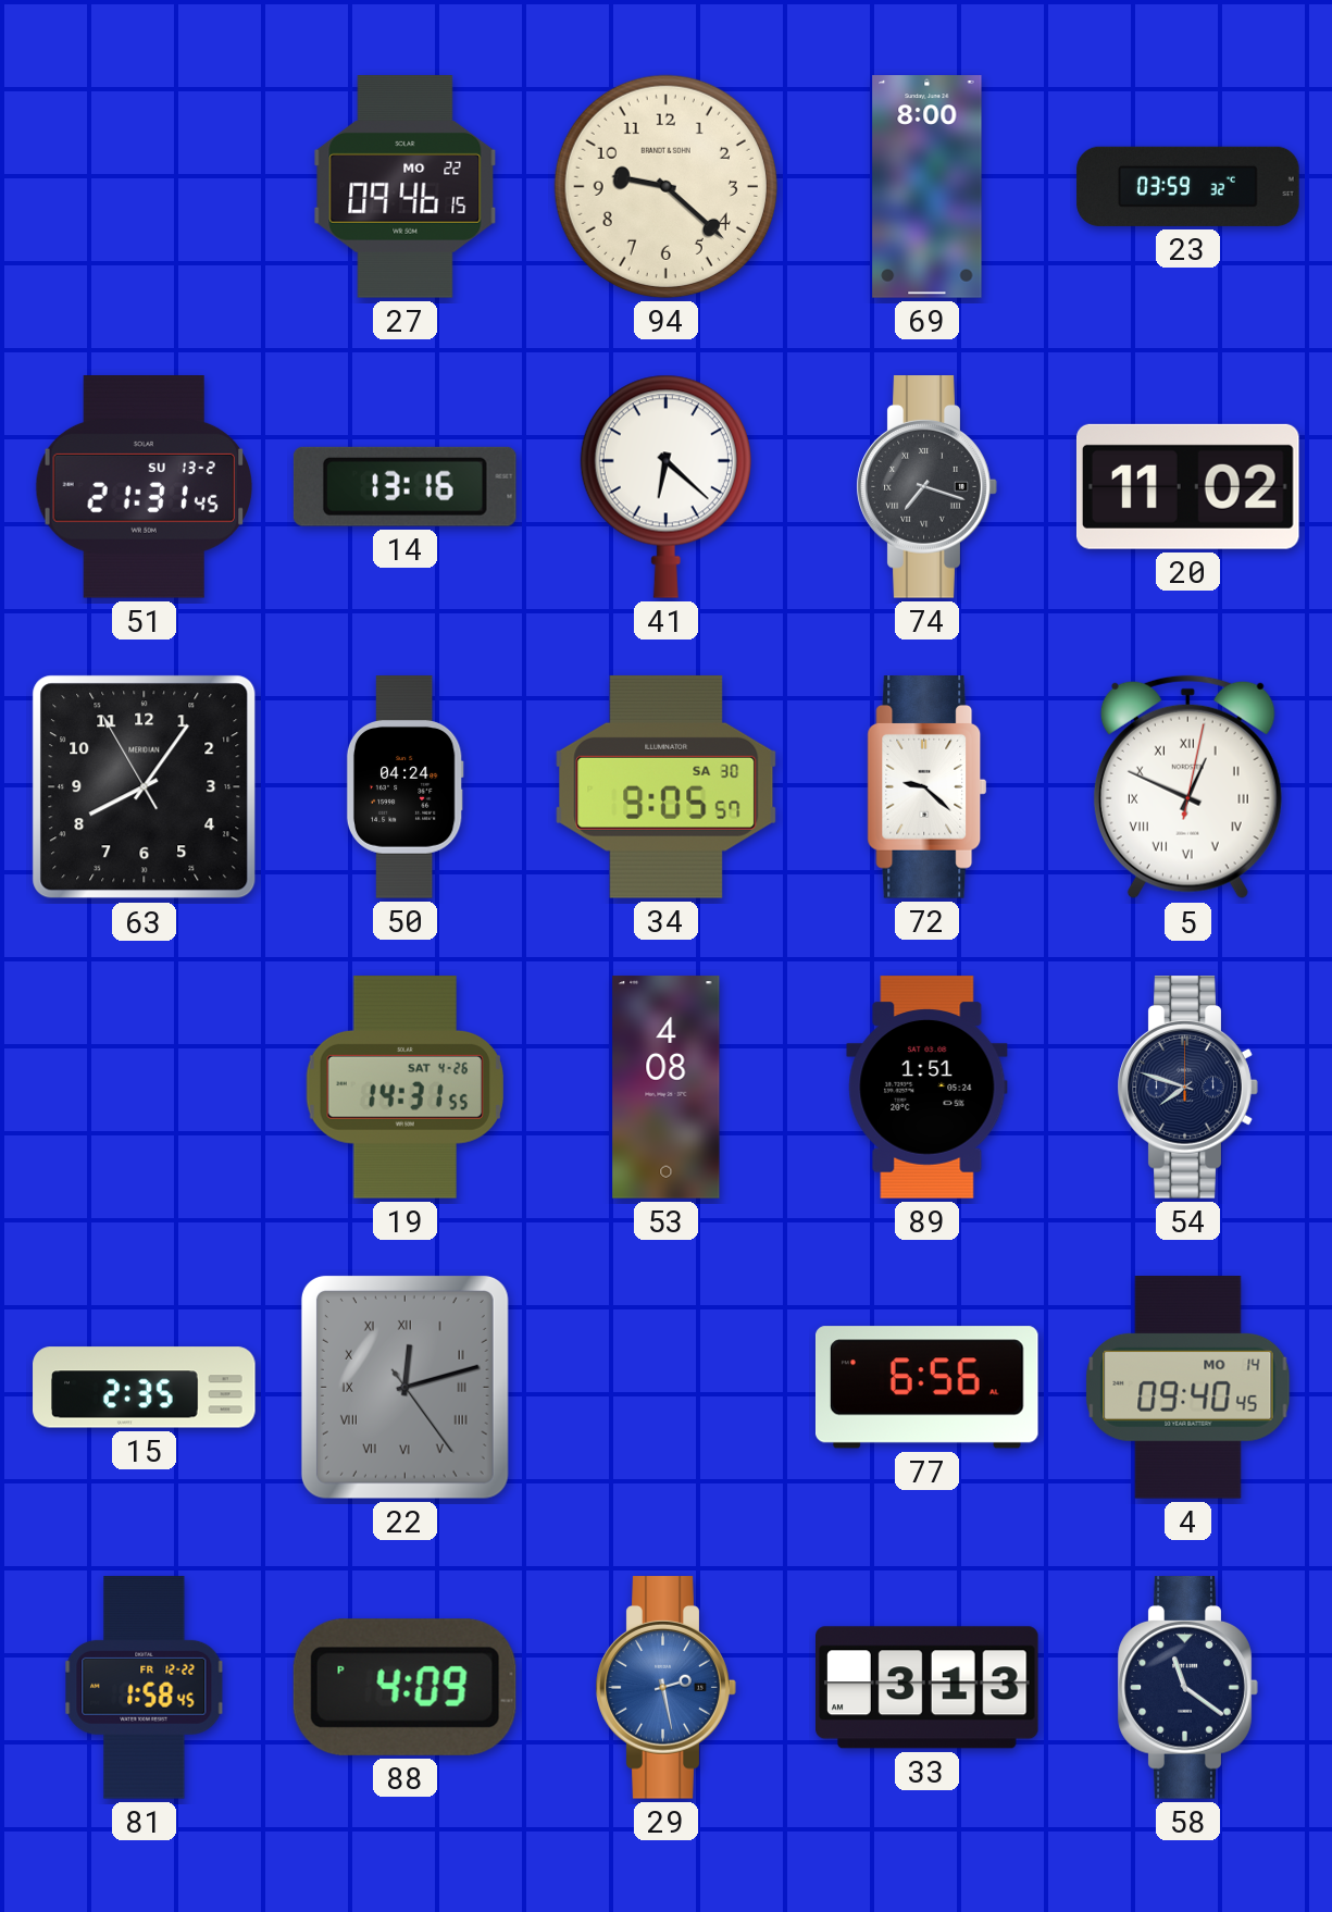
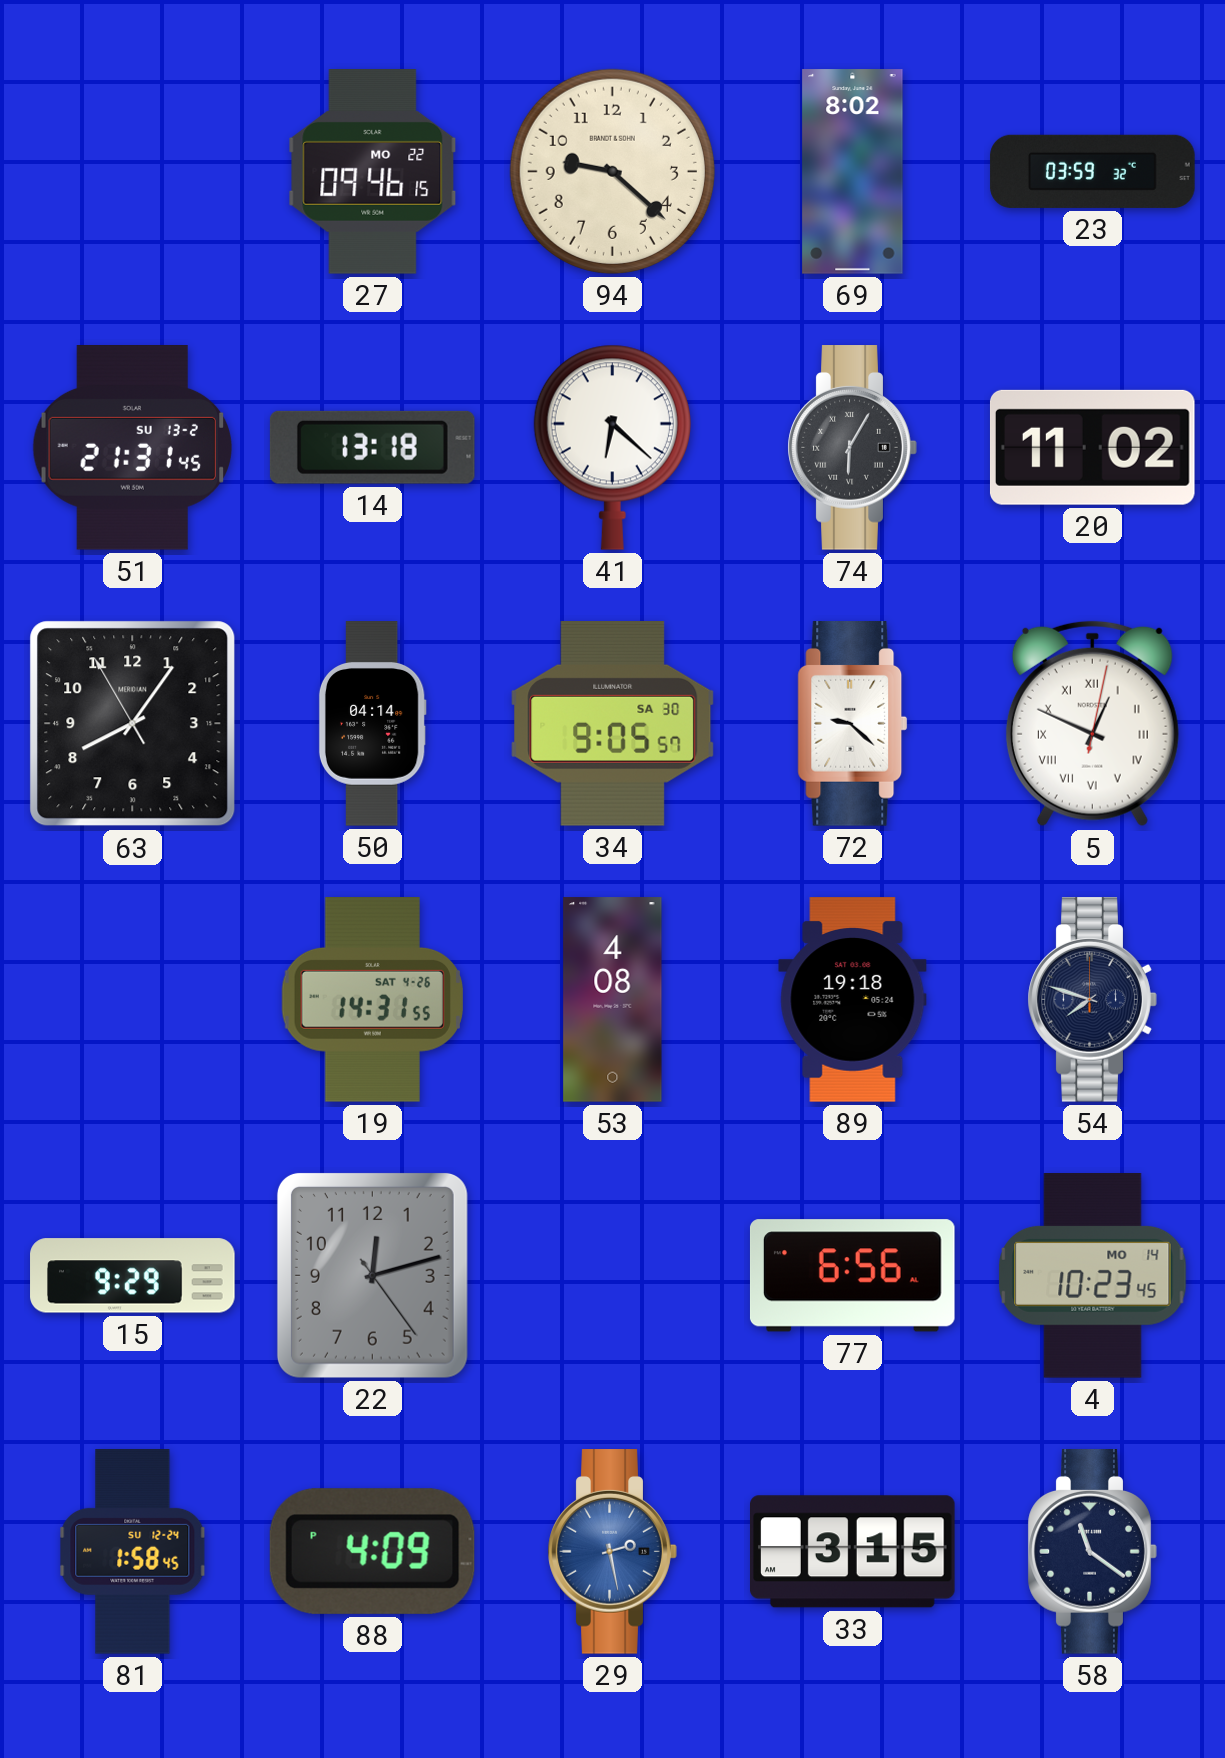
69: 8:00 -> 8:02 (853, 172)
14: 13:16 -> 13:18 (372, 447)
74: 7:18 -> 6:05 (852, 448)
50: 04:24 -> 04:14 (372, 724)
89: 1:51 -> 19:18 (853, 1000)
15: 2:35 -> 9:29 (133, 1276)
22 numerals: Roman -> Arabic (372, 1275)
4: 09:40 -> 10:23 (1093, 1276)
81 date: FR 12-22 -> SU 12-24 (133, 1552)
33: 3:13 -> 3:15 (853, 1552)
